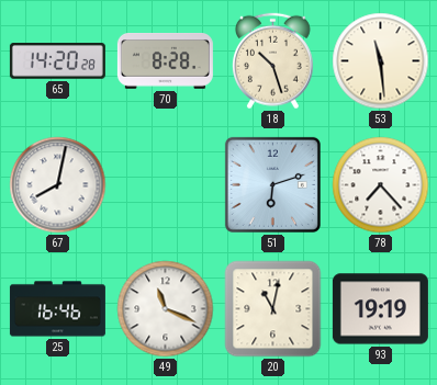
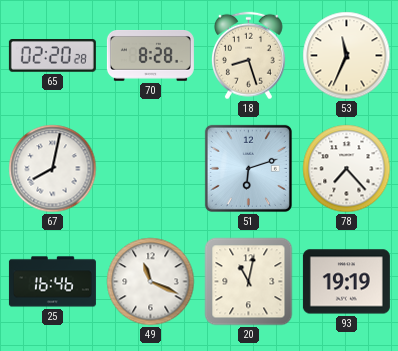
65: 14:20 -> 02:20 (52, 56)
18: 10:27 -> 8:27 (248, 56)
53: 11:29 -> 11:34 (347, 56)
